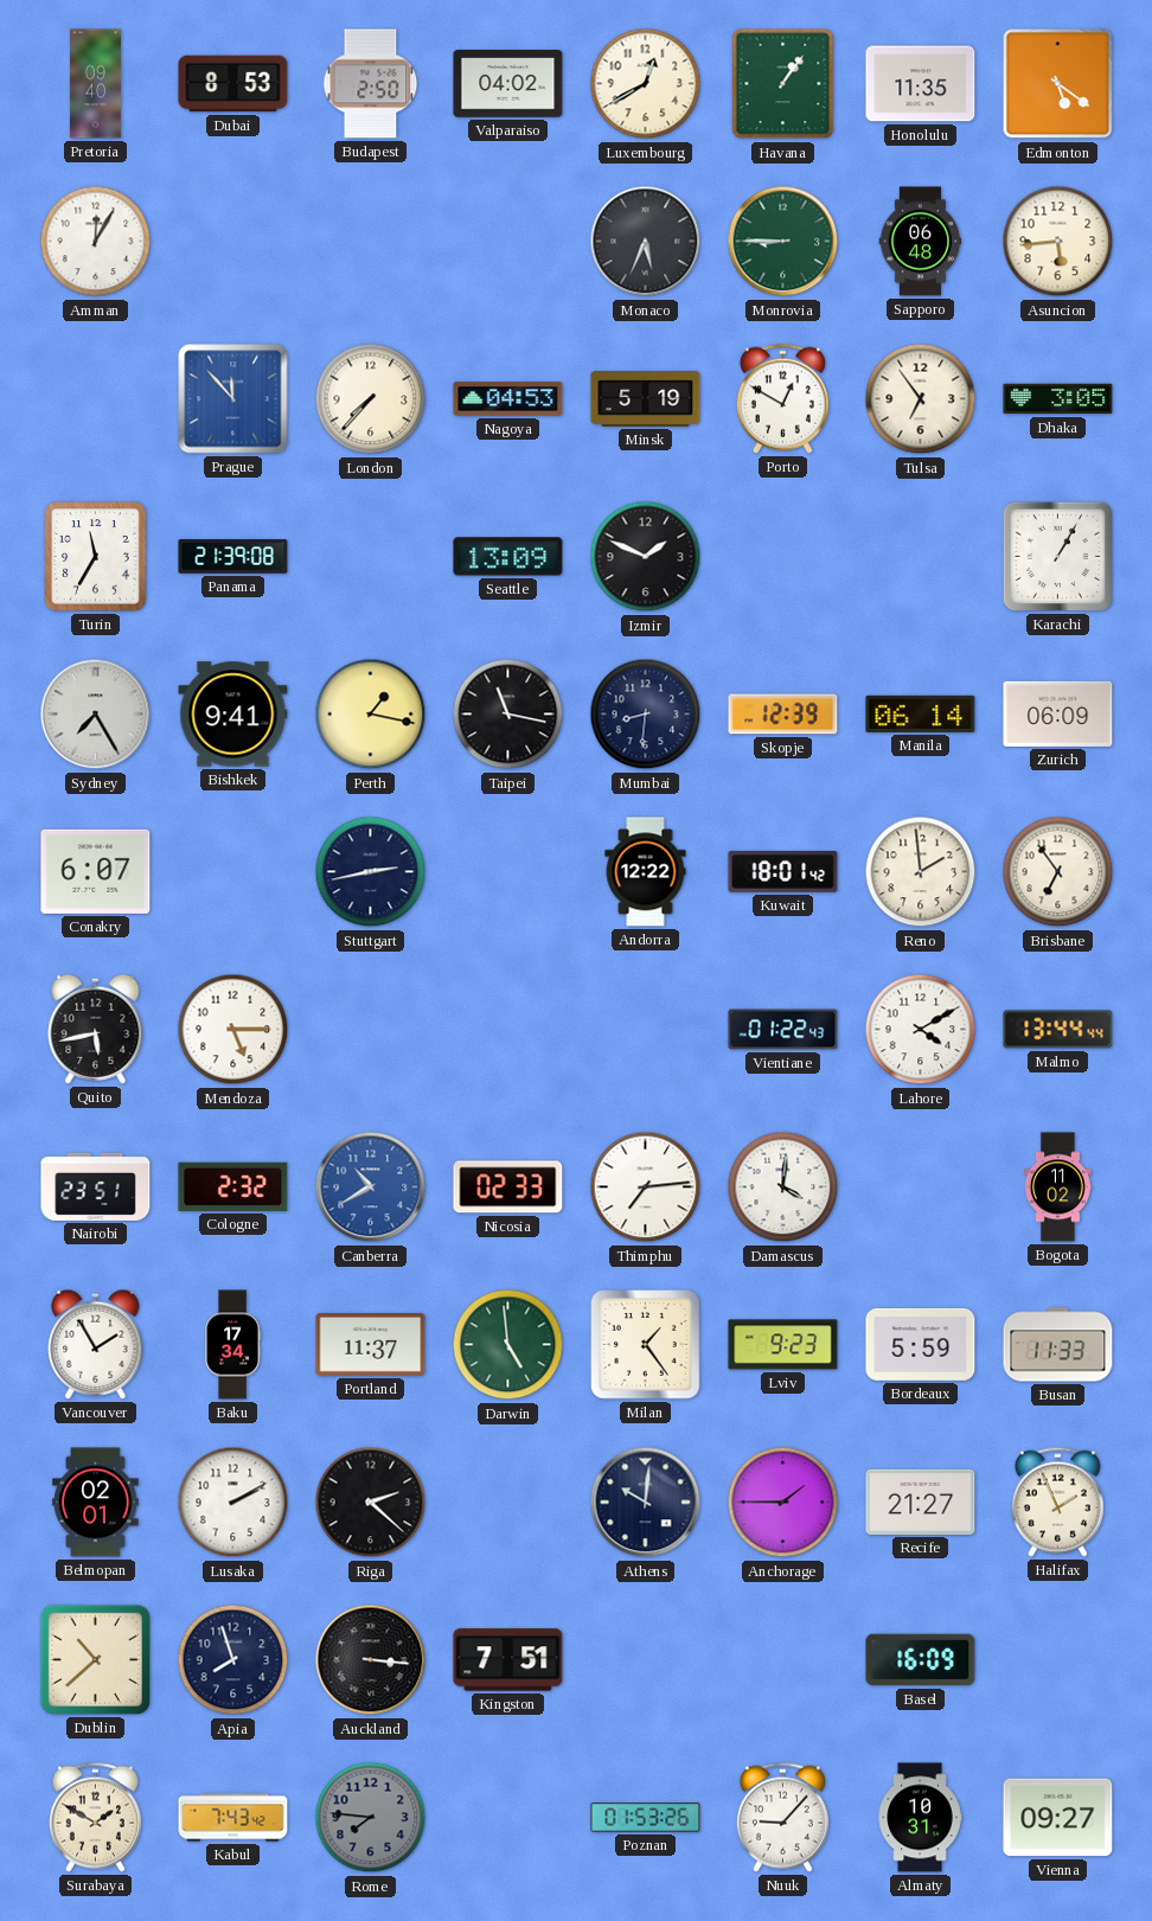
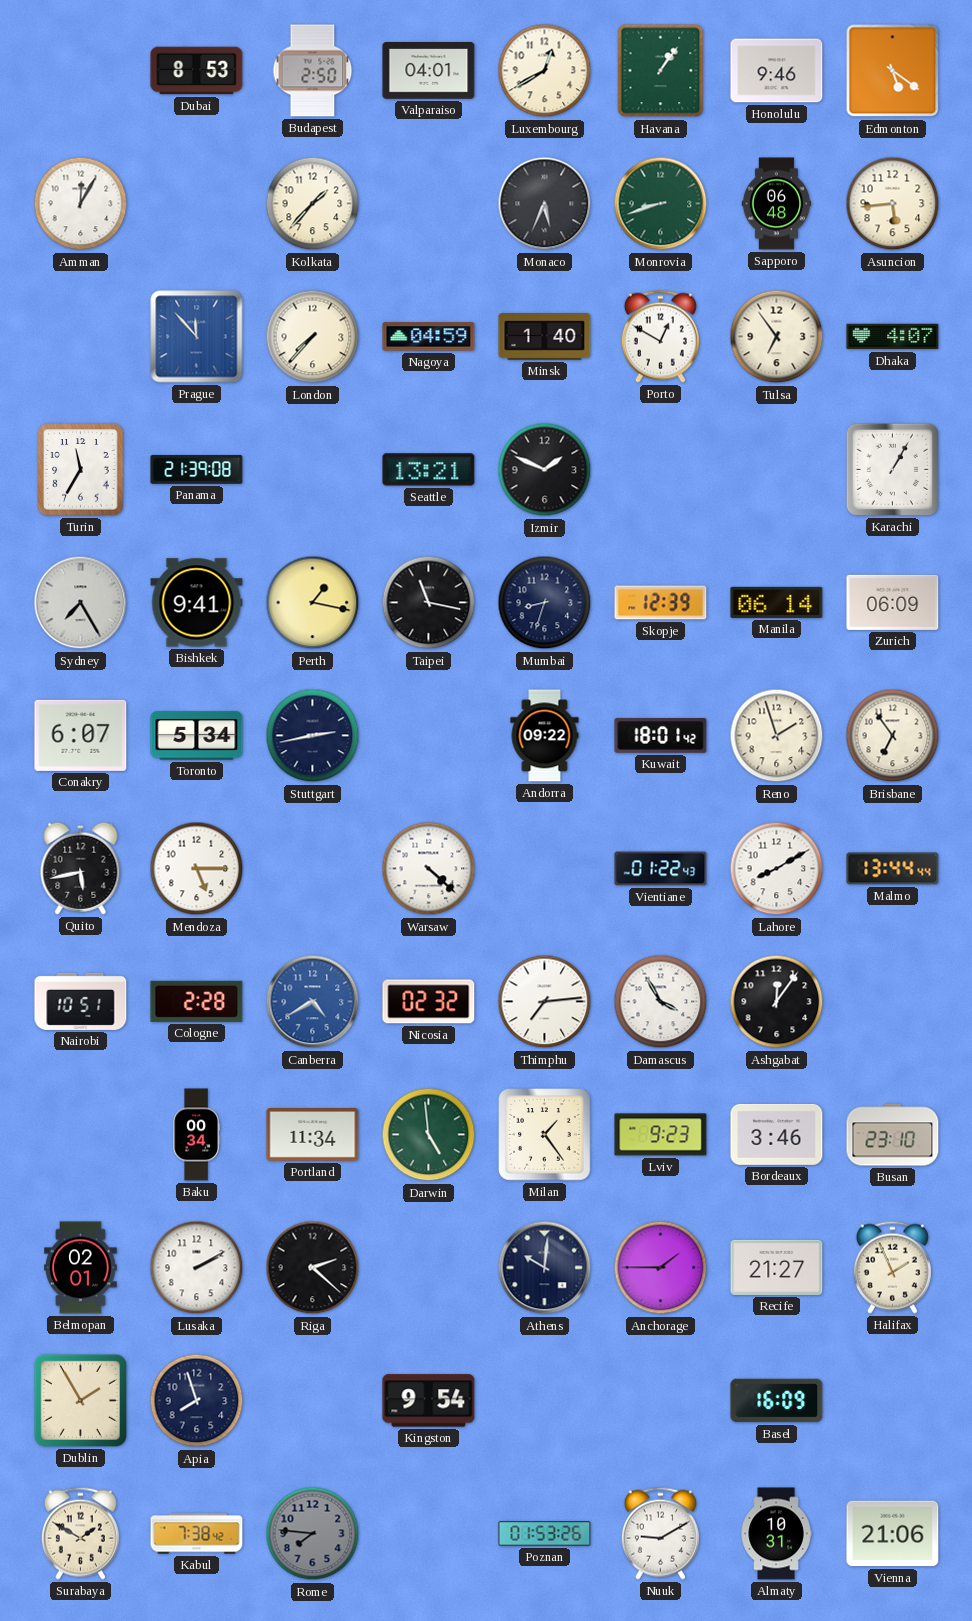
Pretoria: 09:40 -> none (95, 84)
Valparaiso: 04:02 -> 04:01 (429, 71)
Honolulu: 11:35 -> 9:46 (777, 71)
Kolkata: none -> 1:37 (313, 204)
Monrovia: 8:45 -> 8:42 (661, 204)
Nagoya: 04:53 -> 04:59 (429, 337)
Minsk: 5:19 -> 1:40 (545, 337)
Dhaka: 3:05 -> 4:07 (893, 337)
Seattle: 13:09 -> 13:21 (429, 470)
Mumbai: 8:31 -> 8:33 (545, 603)
Toronto: none -> 5:34 (197, 736)
Andorra: 12:22 -> 09:22 (545, 736)
Reno: 1:59 -> 1:57 (777, 736)
Warsaw: none -> 4:22 (429, 869)
Lahore: 4:10 -> 8:10 (777, 869)
Nairobi: 23:51 -> 10:51 (81, 1001)
Cologne: 2:32 -> 2:28 (197, 1001)
Canberra: 10:40 -> 4:40 (313, 1002)
Nicosia: 02:33 -> 02:32 (429, 1002)
Damascus: 4:01 -> 3:55 (661, 1002)
Ashgabat: none -> 12:06 (777, 1002)
Bogota: 11:02 -> none (1057, 1187)
Vancouver: 1:55 -> none (96, 1344)
Baku: 17:34 -> 00:34 (196, 1135)
Portland: 11:37 -> 11:34 (313, 1135)
Bordeaux: 5:59 -> 3:46 (777, 1134)
Busan: 11:33 -> 23:10 (893, 1135)
Dublin: 10:38 -> 1:55 (80, 1400)
Auckland: 3:16 -> none (371, 1660)
Kingston: 7:51 -> 9:54 (429, 1401)
Kabul: 7:43 -> 7:38 (197, 1534)
Nuuk: 9:07 -> 9:10 (660, 1533)
Vienna: 09:27 -> 21:06 (893, 1534)
